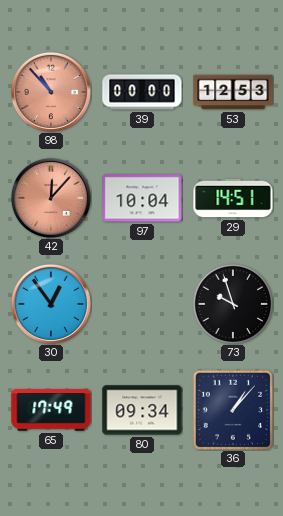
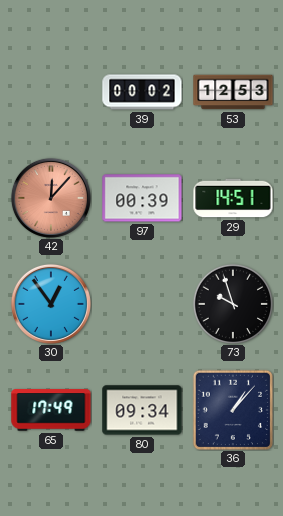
98: 10:53 -> none (51, 92)
39: 00:00 -> 00:02 (142, 92)
97: 10:04 -> 00:39 (142, 198)
